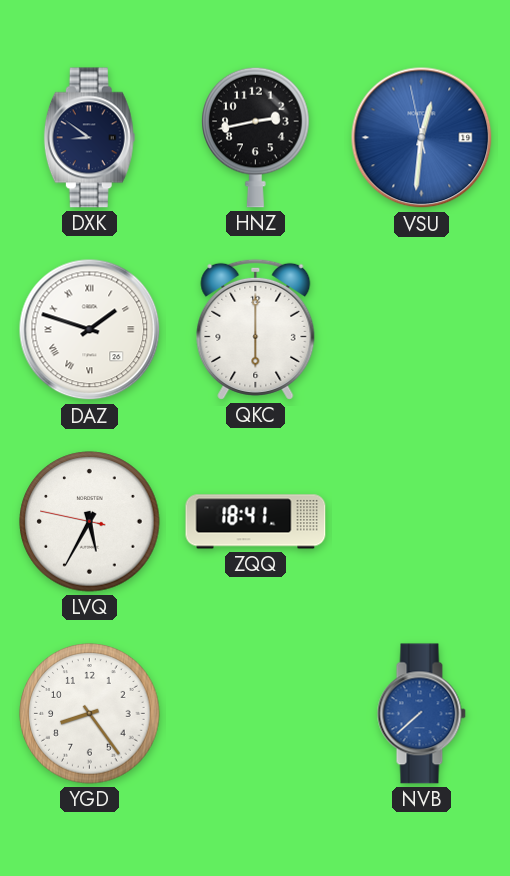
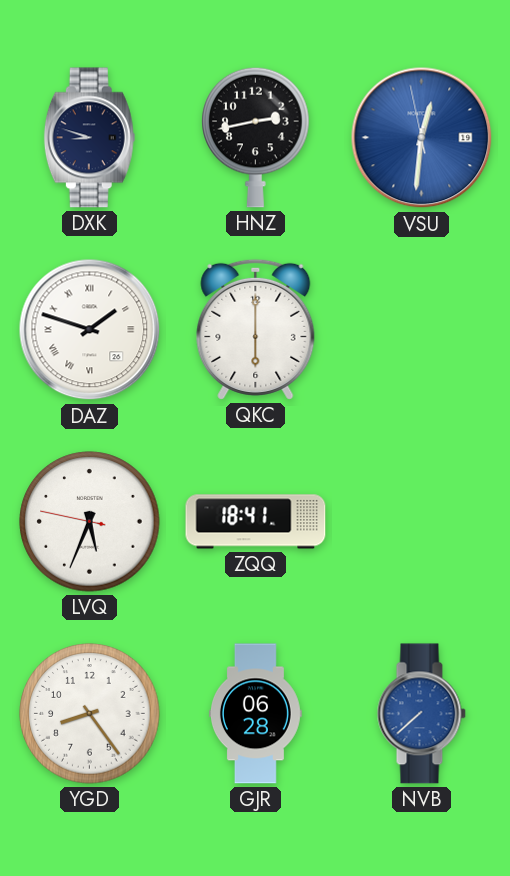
DXK: 8:51 -> 8:48 (89, 138)
LVQ: 5:34 -> 5:33 (90, 522)
GJR: none -> 06:28 (255, 714)
